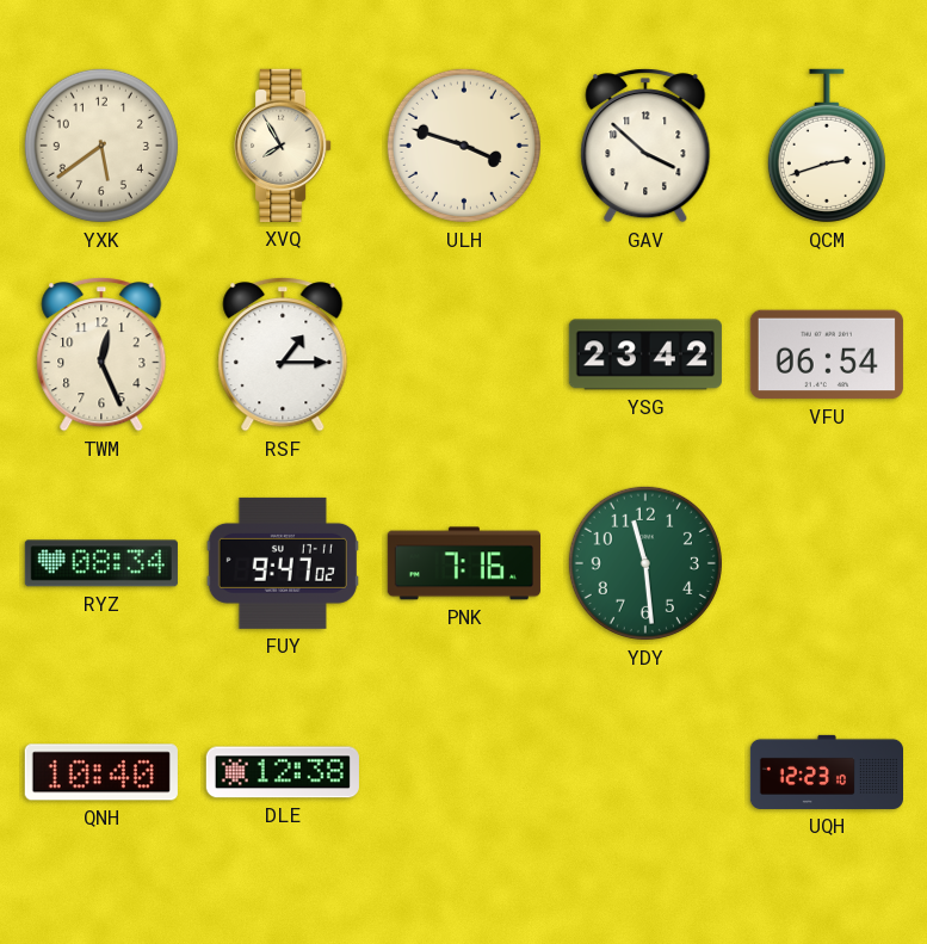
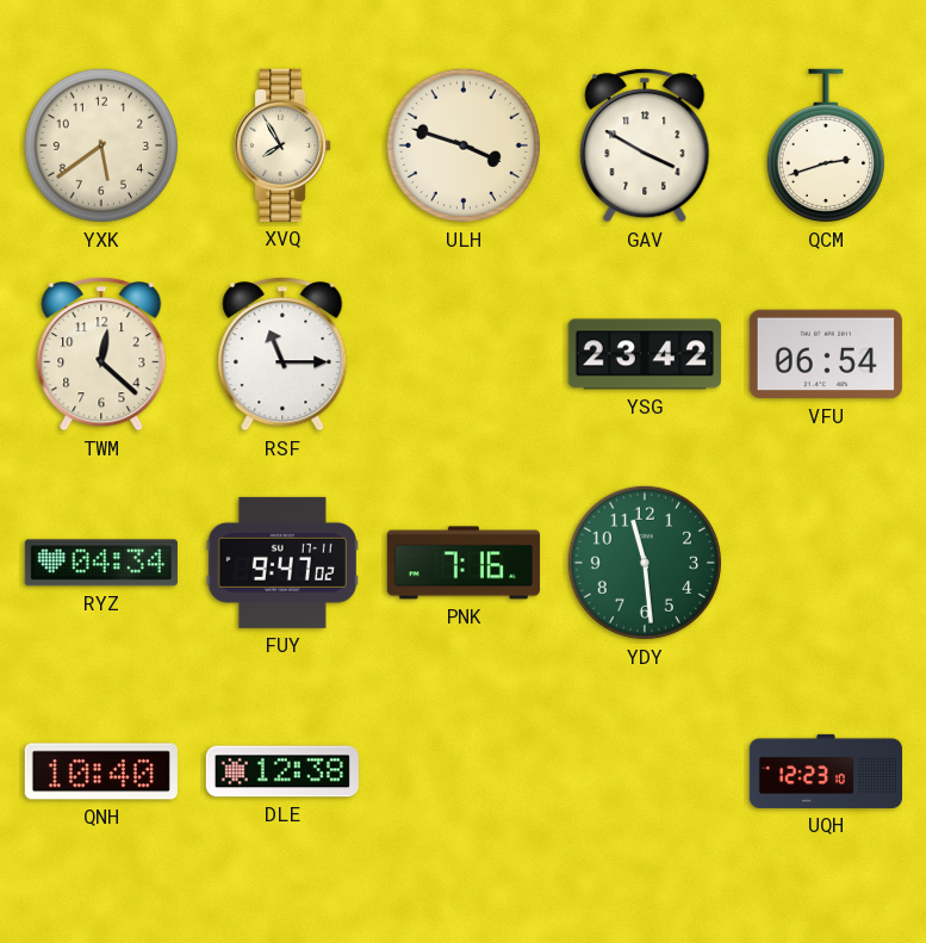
GAV: 3:52 -> 3:50 (645, 145)
TWM: 12:26 -> 12:22 (101, 354)
RSF: 1:15 -> 11:15 (282, 354)
RYZ: 08:34 -> 04:34 (101, 563)
